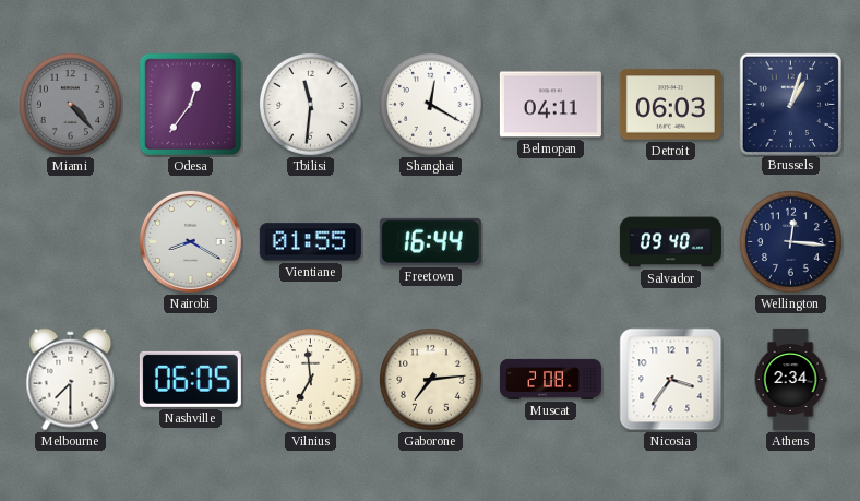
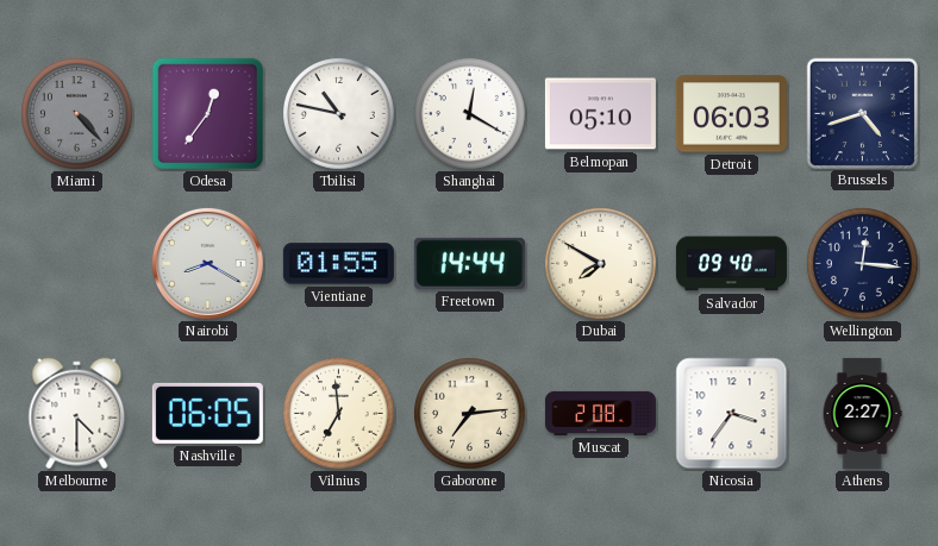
Tbilisi: 11:31 -> 10:47 (339, 114)
Belmopan: 04:11 -> 05:10 (600, 114)
Brussels: 1:03 -> 4:42 (862, 113)
Freetown: 16:44 -> 14:44 (469, 263)
Dubai: none -> 7:50 (601, 264)
Melbourne: 7:30 -> 4:30 (77, 414)
Athens: 2:34 -> 2:27 (862, 413)
